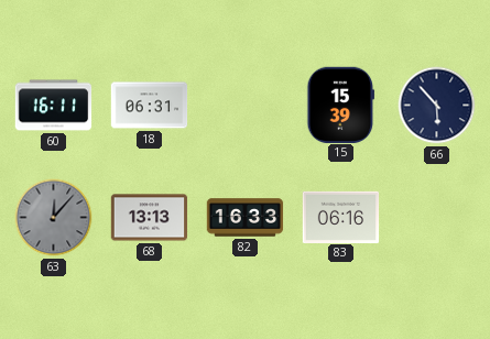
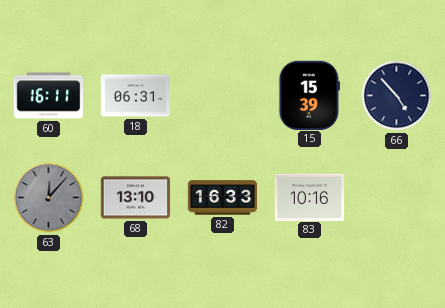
66: 5:53 -> 4:53 (397, 96)
68: 13:13 -> 13:10 (136, 198)
83: 06:16 -> 10:16 (310, 197)
